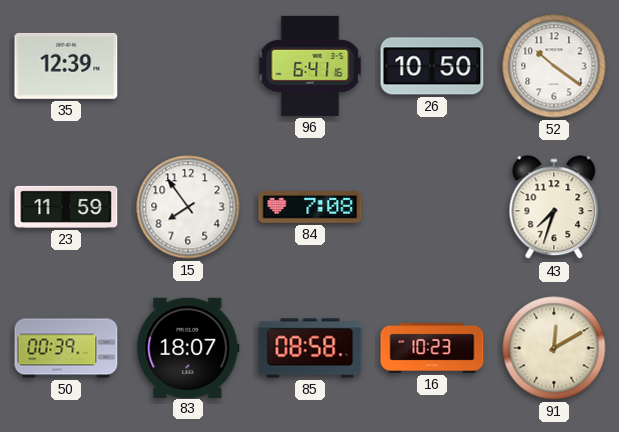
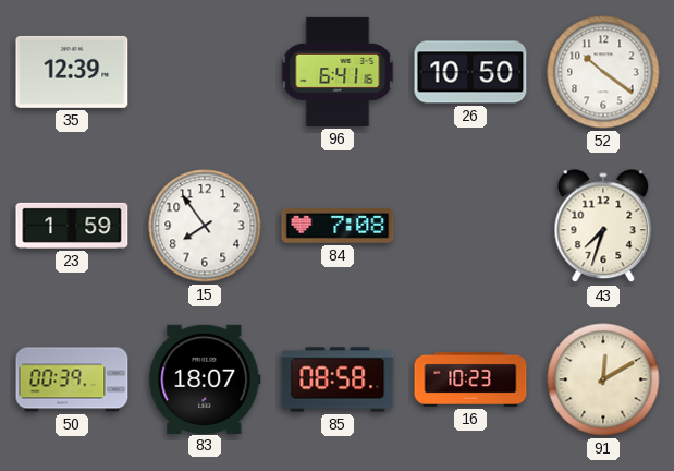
23: 11:59 -> 1:59 (72, 226)
